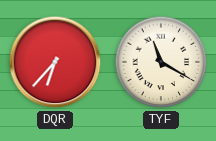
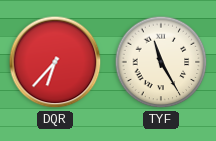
TYF: 11:20 -> 11:25 (161, 62)
